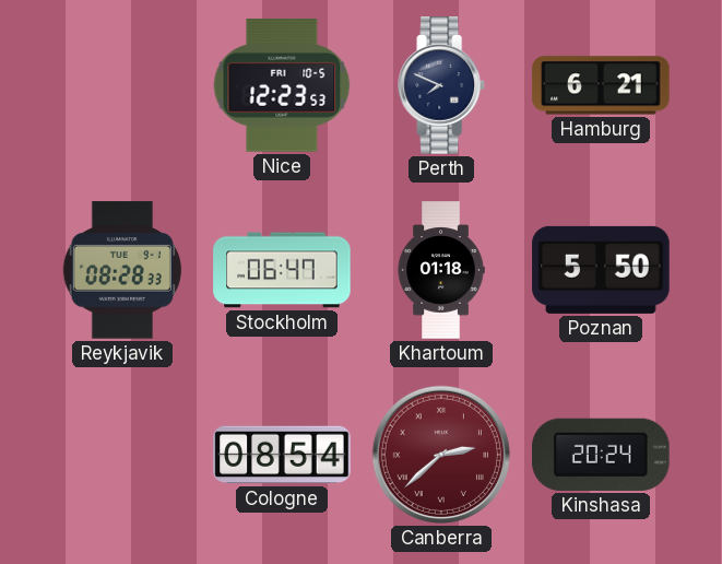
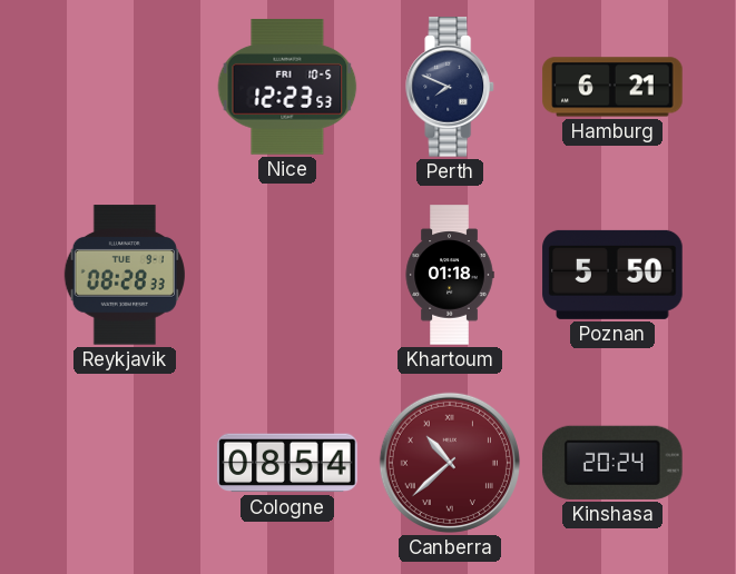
Stockholm: 06:47 -> none (282, 270)
Canberra: 2:38 -> 10:38 (450, 463)
